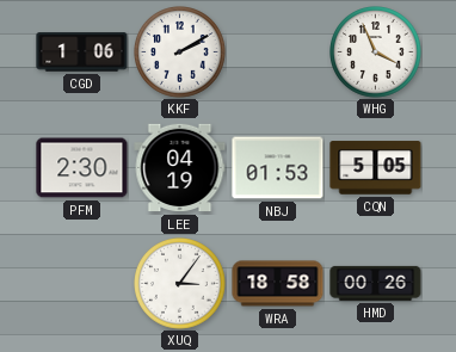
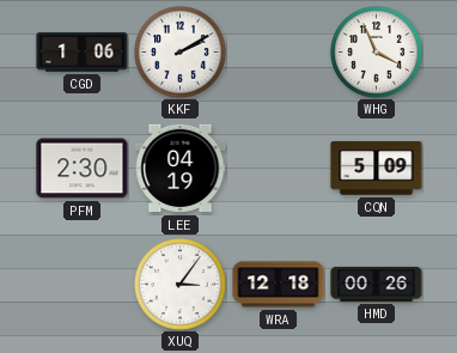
NBJ: 01:53 -> none (278, 168)
CQN: 5:05 -> 5:09 (377, 169)
WRA: 18:58 -> 12:18 (279, 285)
